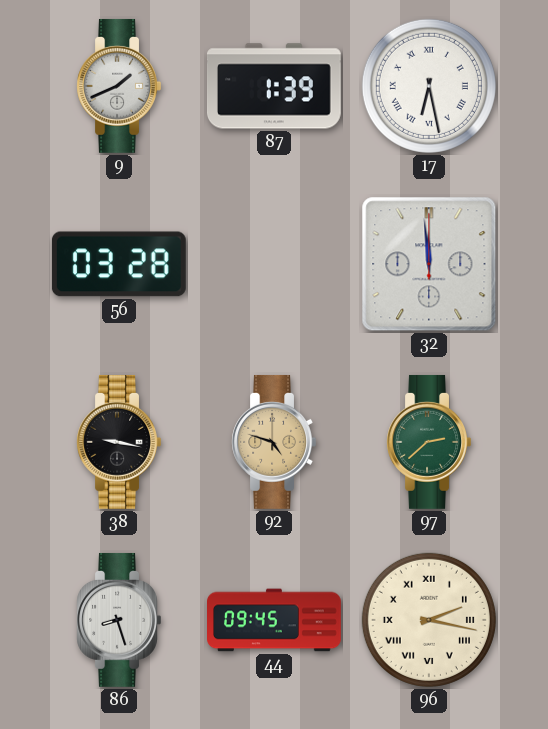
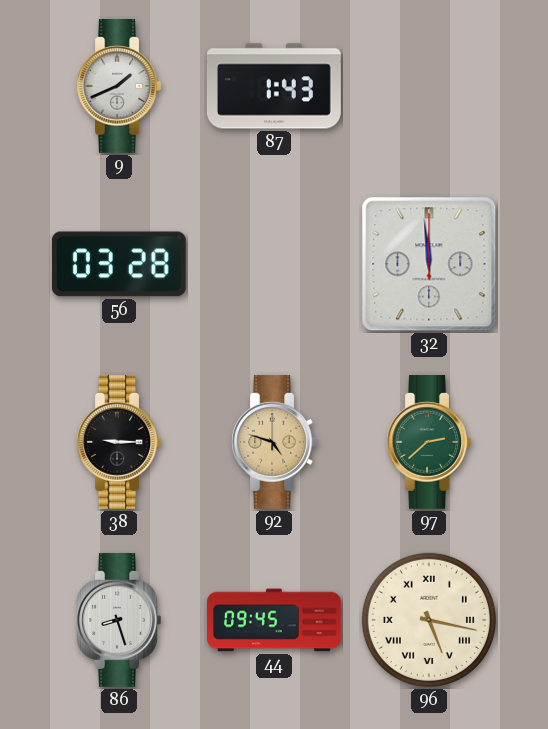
87: 1:39 -> 1:43 (274, 86)
17: 6:28 -> none (429, 86)
38: 9:17 -> 9:15 (119, 442)
96: 2:17 -> 5:17 (429, 620)
